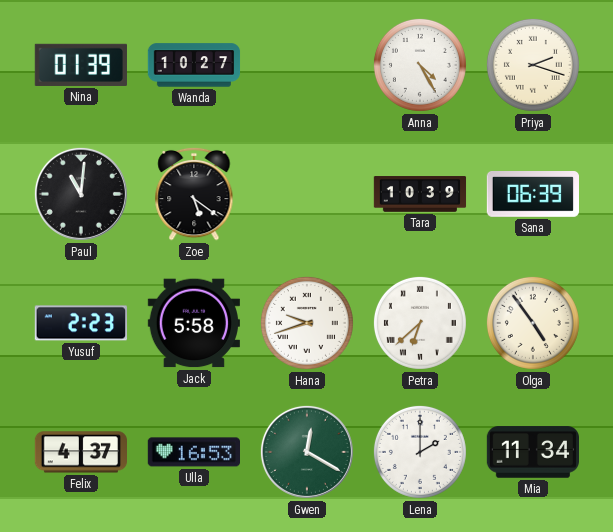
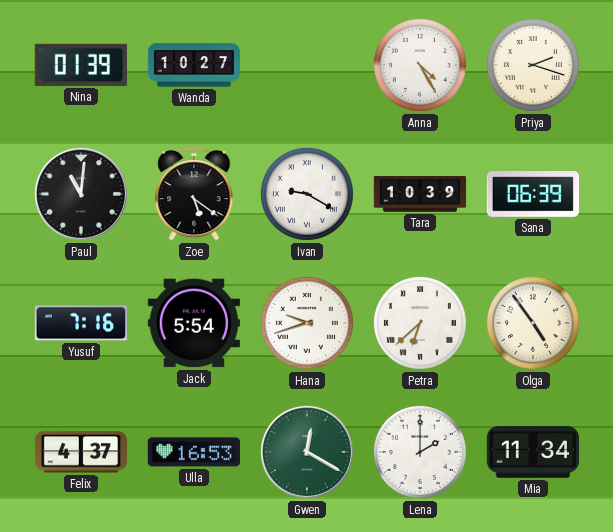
Ivan: none -> 9:20 (307, 194)
Yusuf: 2:23 -> 7:16 (80, 323)
Jack: 5:58 -> 5:54 (194, 323)
